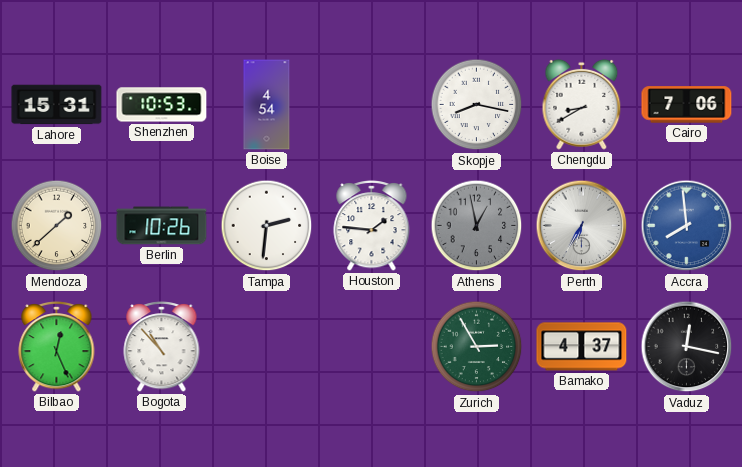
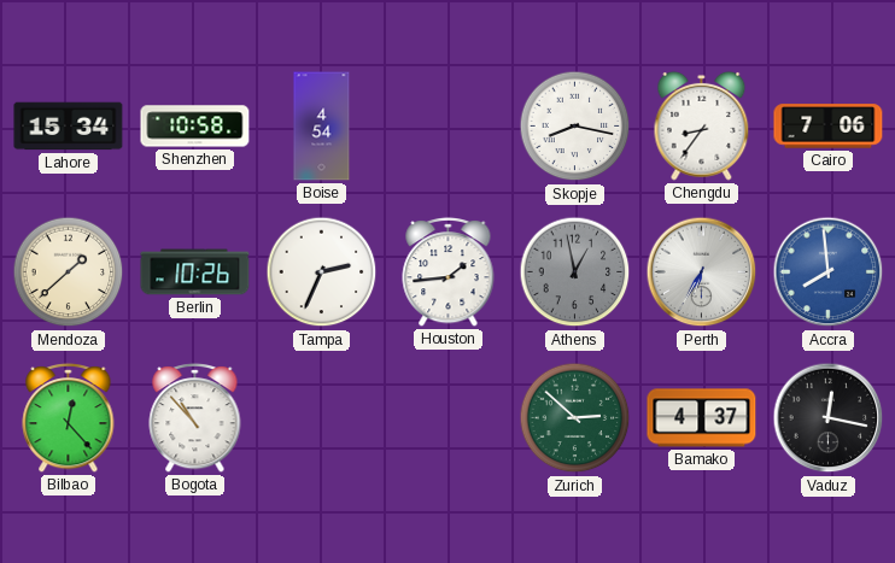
Lahore: 15:31 -> 15:34 (69, 127)
Shenzhen: 10:53 -> 10:58 (195, 127)
Chengdu: 8:40 -> 8:36 (702, 125)
Tampa: 2:31 -> 2:34 (322, 272)
Houston: 1:46 -> 1:44 (449, 271)
Bilbao: 12:26 -> 12:23 (69, 417)
Zurich: 2:55 -> 2:52 (575, 418)
